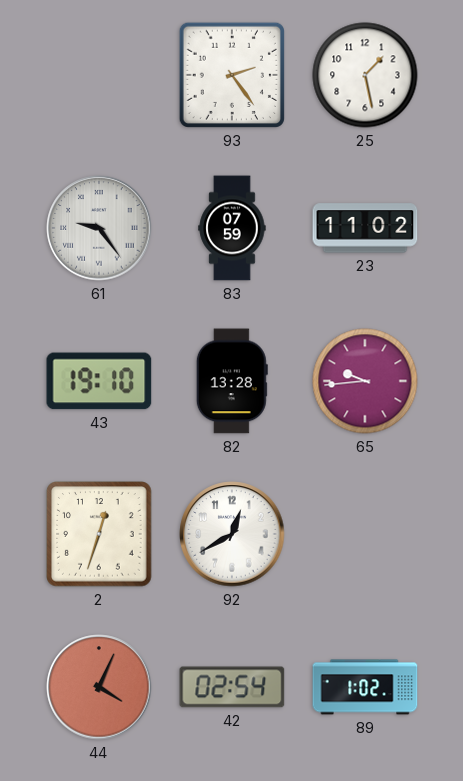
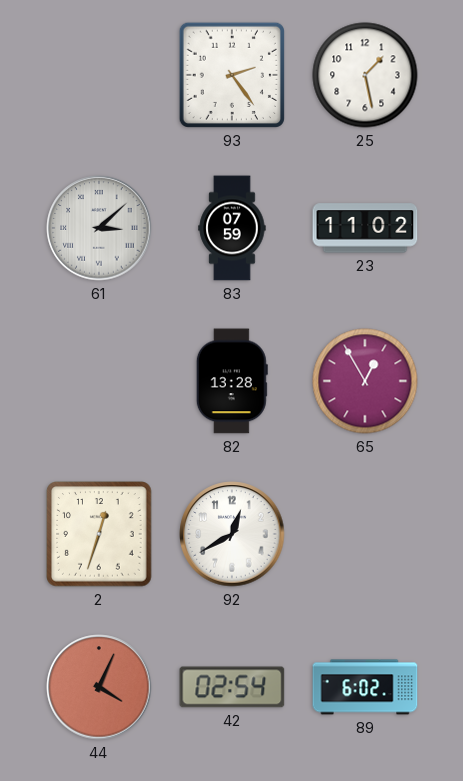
61: 9:24 -> 3:08 (99, 228)
43: 19:10 -> none (99, 381)
65: 9:44 -> 12:55 (365, 381)
89: 1:02 -> 6:02 (365, 687)
